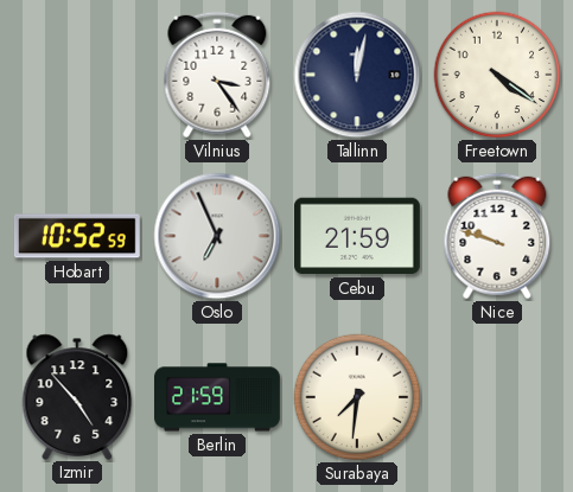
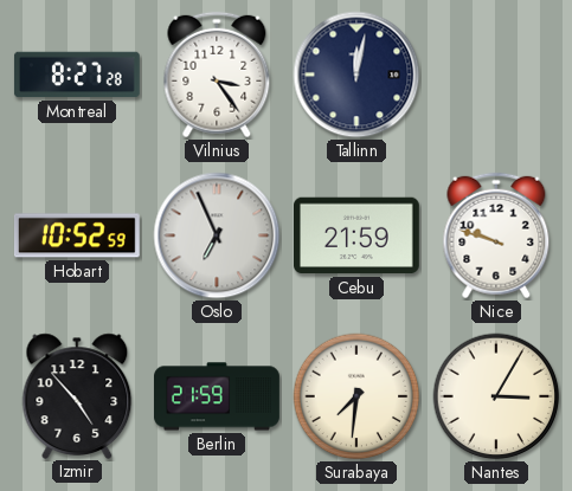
Montreal: none -> 8:27 (77, 75)
Freetown: 4:21 -> none (497, 75)
Nantes: none -> 3:05 (496, 396)
